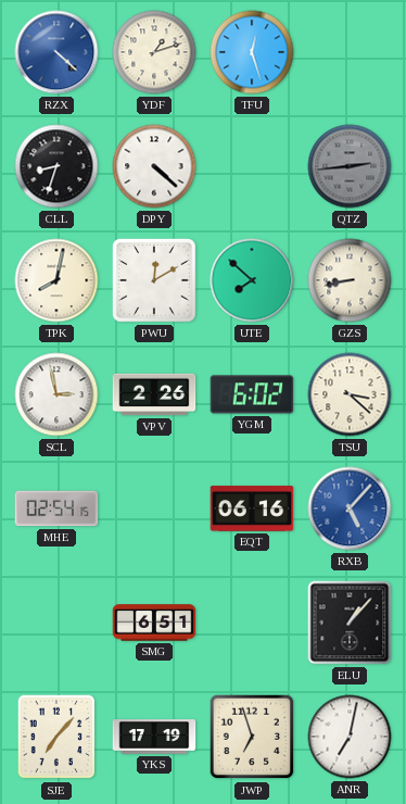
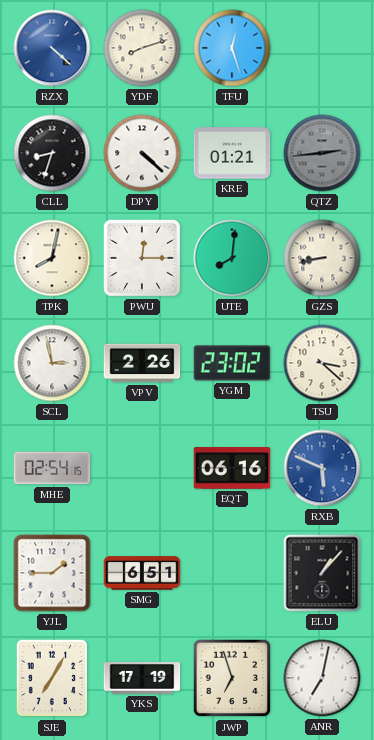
YDF: 1:12 -> 8:12 (142, 48)
KRE: none -> 01:21 (232, 153)
PWU: 12:10 -> 12:15 (142, 258)
UTE: 7:52 -> 8:01 (232, 258)
YGM: 6:02 -> 23:02 (232, 363)
RXB: 5:07 -> 5:49 (322, 468)
YJL: none -> 1:45 (52, 573)
SJE: 7:07 -> 7:05 (52, 678)
